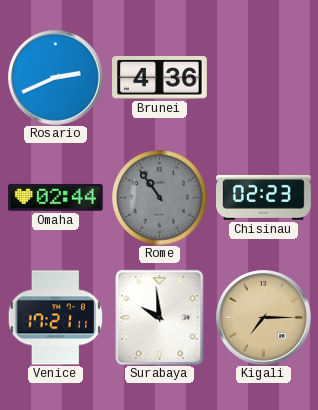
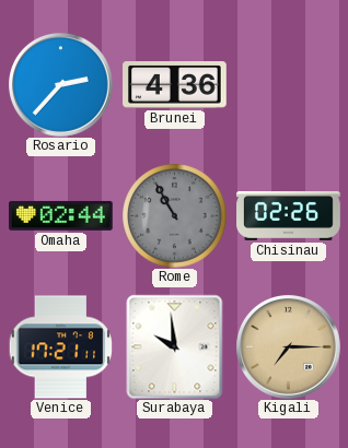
Rosario: 2:41 -> 2:37 (61, 85)
Rome: 10:54 -> 10:55 (174, 215)
Chisinau: 02:23 -> 02:26 (289, 215)
